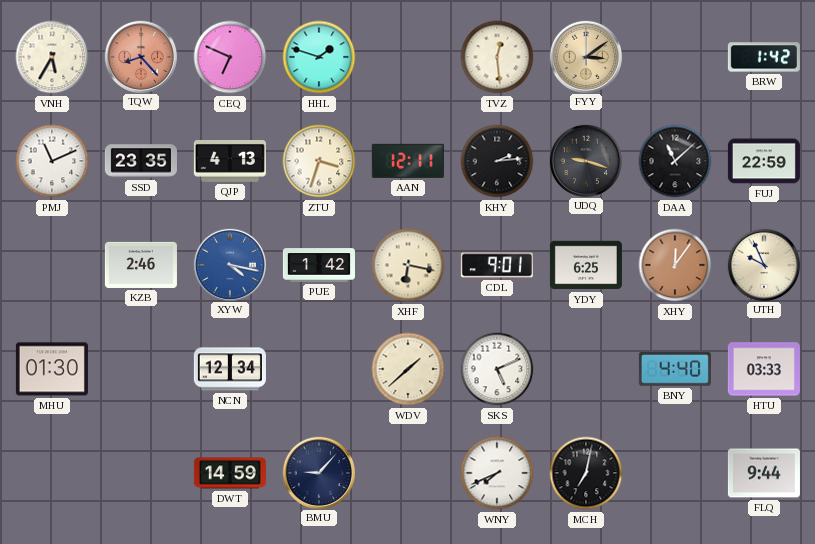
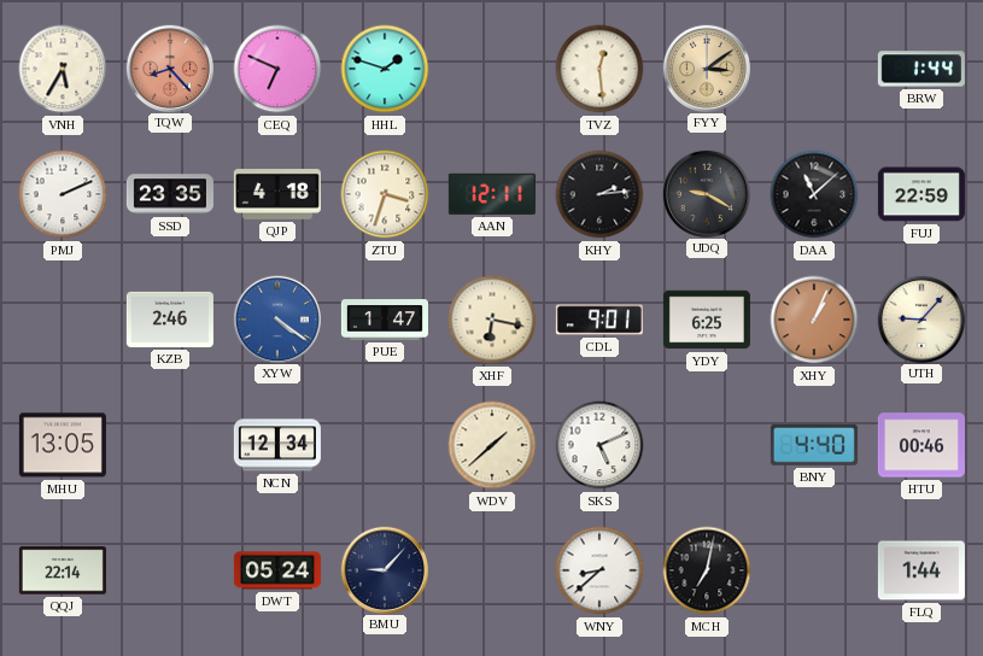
BRW: 1:42 -> 1:44 (921, 69)
PMJ: 11:11 -> 2:11 (63, 194)
QJP: 4:13 -> 4:18 (277, 195)
UDQ: 9:18 -> 9:20 (706, 193)
XYW: 4:17 -> 4:21 (276, 318)
PUE: 1:42 -> 1:47 (385, 320)
XHY: 12:06 -> 1:04 (814, 320)
UTH: 9:56 -> 9:07 (920, 318)
MHU: 01:30 -> 13:05 (63, 445)
HTU: 03:33 -> 00:46 (921, 445)
QQJ: none -> 22:14 (63, 570)
DWT: 14:59 -> 05:24 (277, 570)
WNY: 7:41 -> 8:38 (599, 570)
FLQ: 9:44 -> 1:44 (921, 570)
